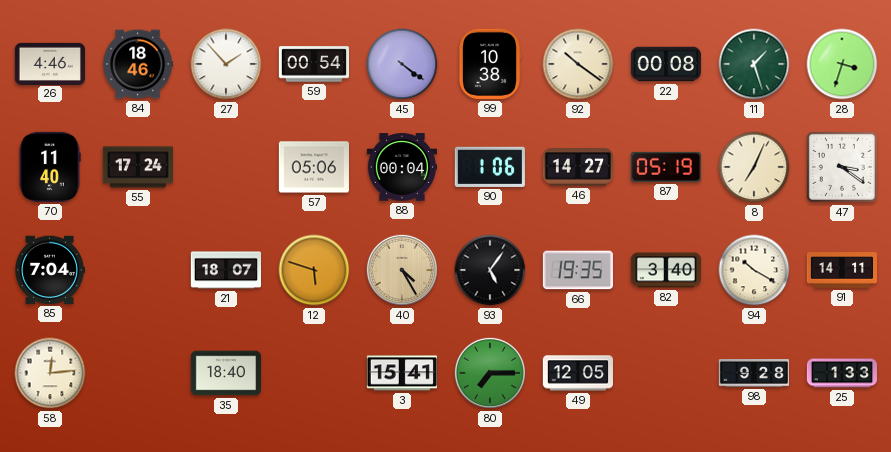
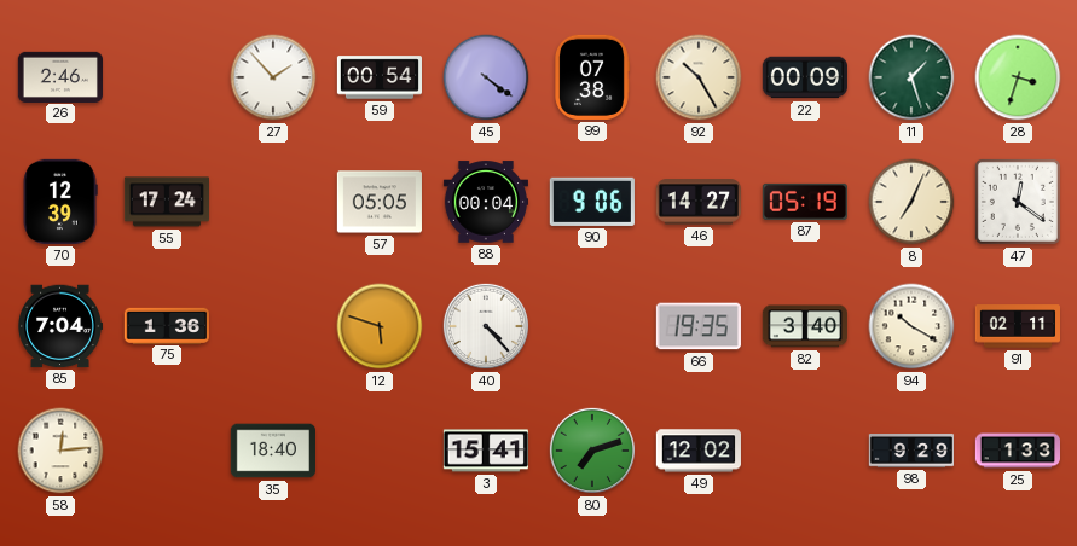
26: 4:46 -> 2:46 (59, 76)
84: 18:46 -> none (137, 64)
99: 10:38 -> 07:38 (592, 77)
92: 10:21 -> 10:25 (699, 77)
22: 00:08 -> 00:09 (805, 77)
70: 11:40 -> 12:39 (60, 202)
57: 05:06 -> 05:05 (378, 202)
90: 1:06 -> 9:06 (592, 202)
47: 3:21 -> 12:21 (1018, 202)
75: none -> 1:36 (166, 325)
21: 18:07 -> none (225, 270)
40: 4:25 -> 4:23 (486, 326)
40 dial: champagne -> white (486, 326)
93: 5:06 -> none (490, 270)
91: 14:11 -> 02:11 (1017, 326)
80: 7:15 -> 7:12 (592, 451)
49: 12:05 -> 12:02 (699, 451)
98: 9:28 -> 9:29 (910, 451)
